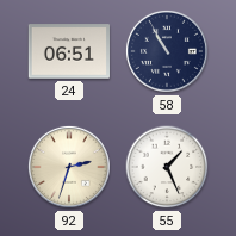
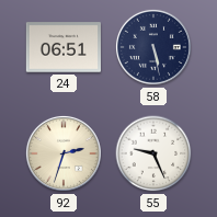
58: 10:55 -> 5:28 (153, 47)
55: 1:26 -> 9:26 (153, 153)
